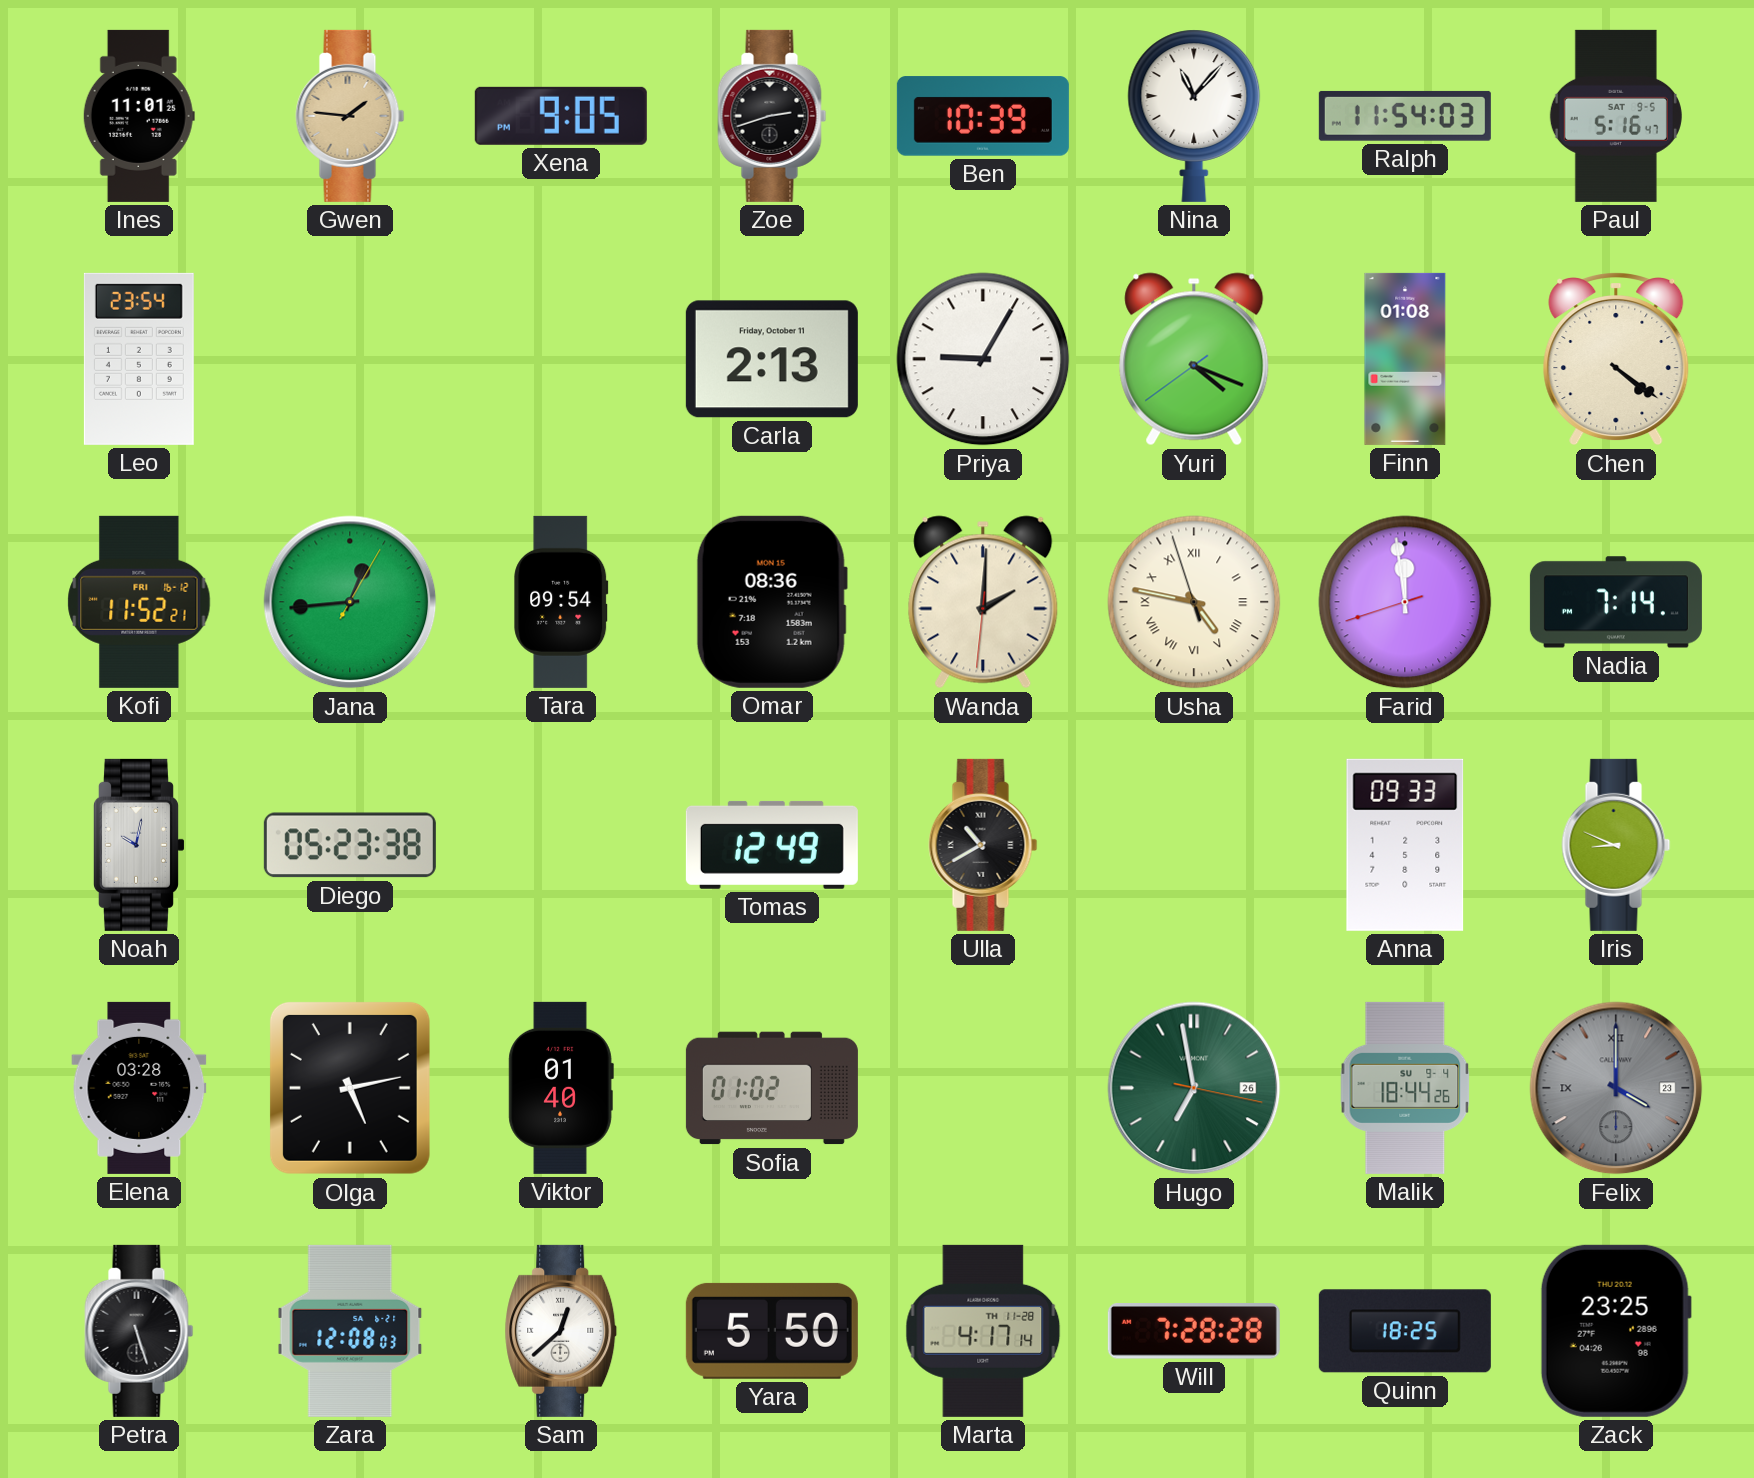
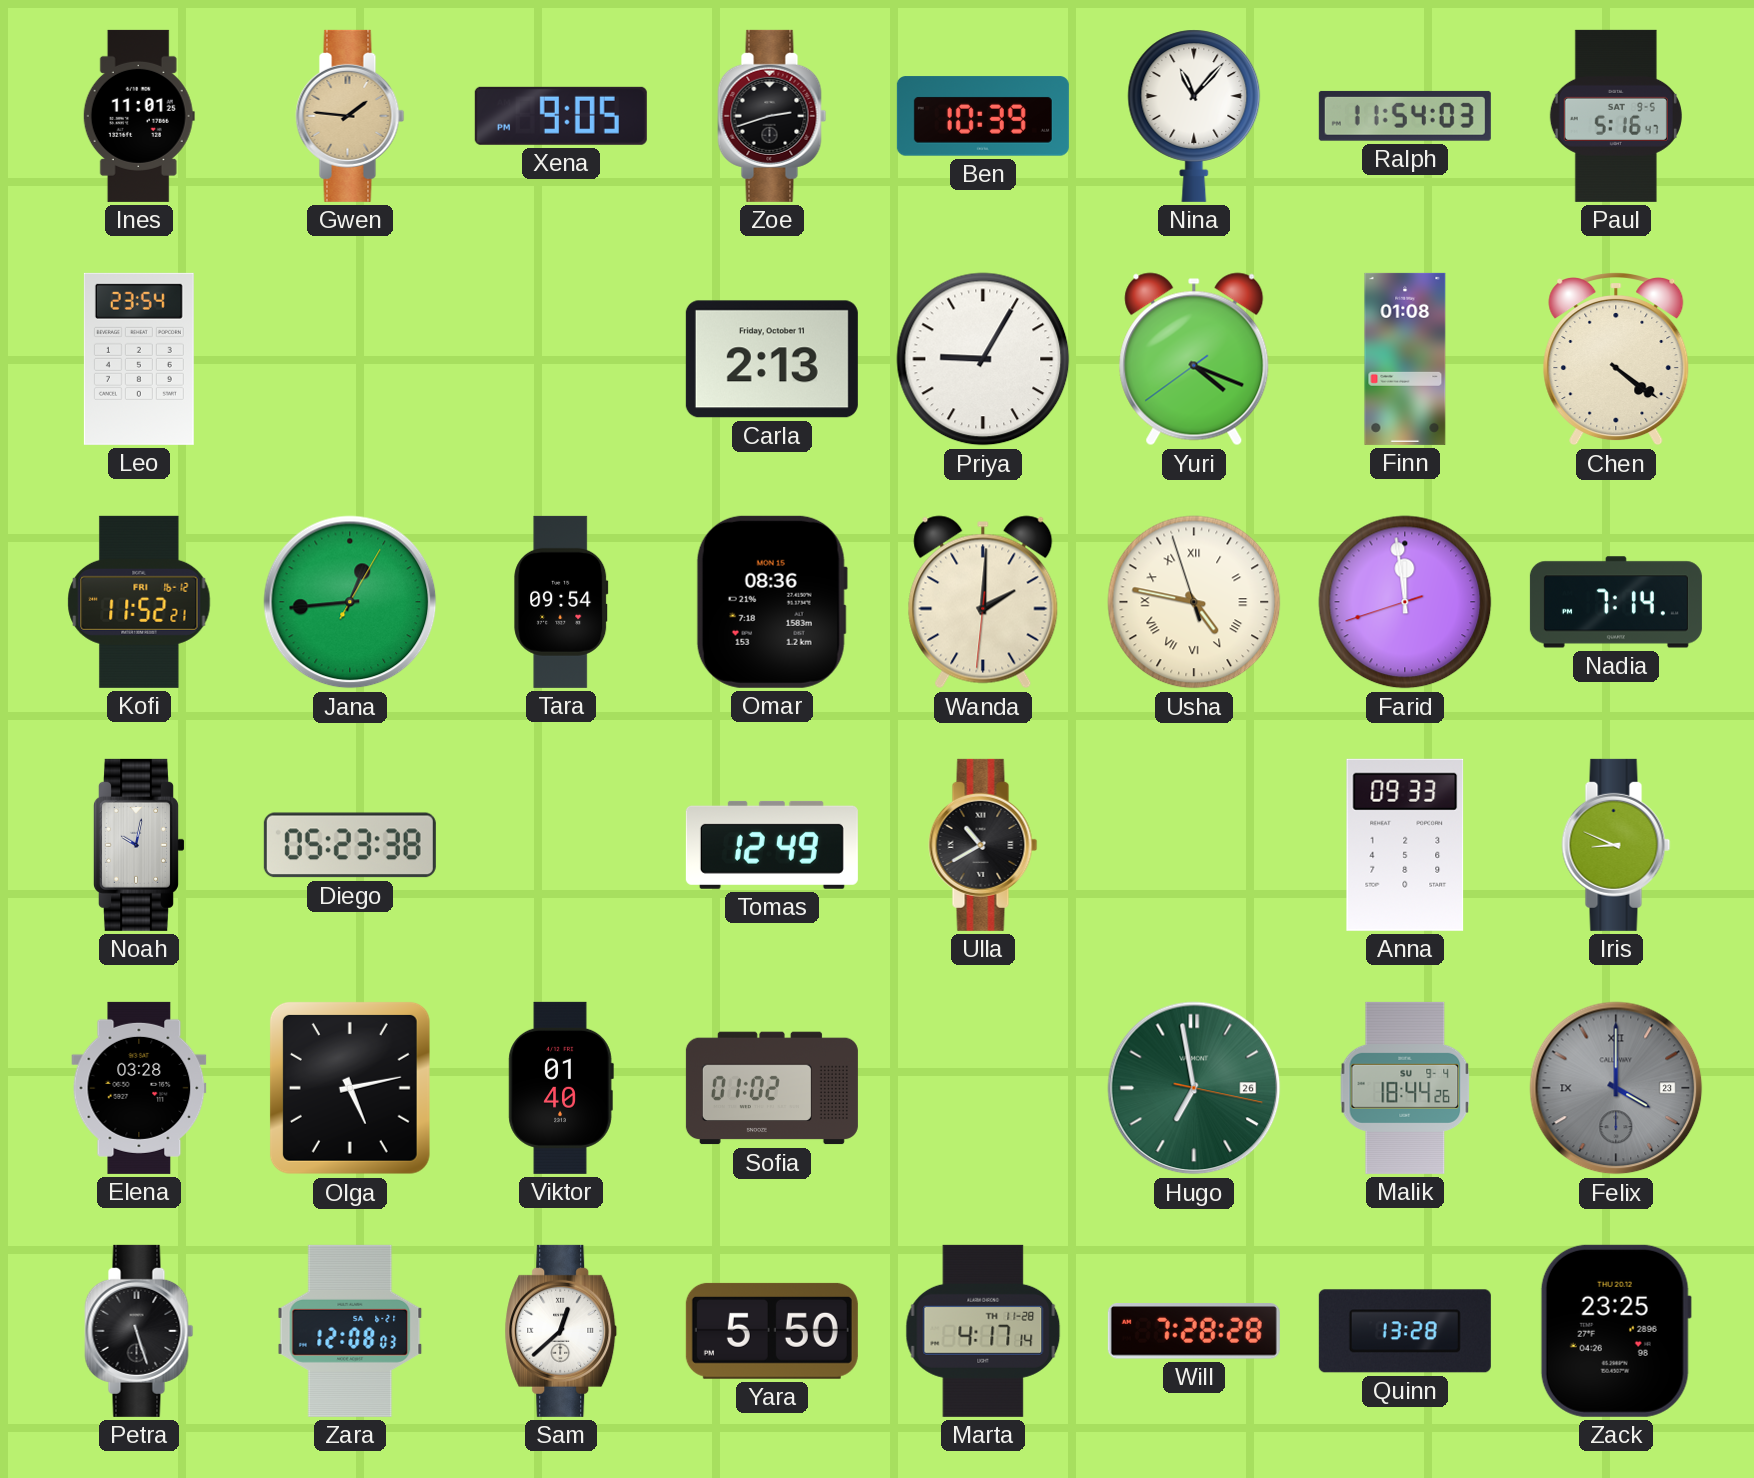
Quinn: 18:25 -> 13:28 (1405, 1331)
